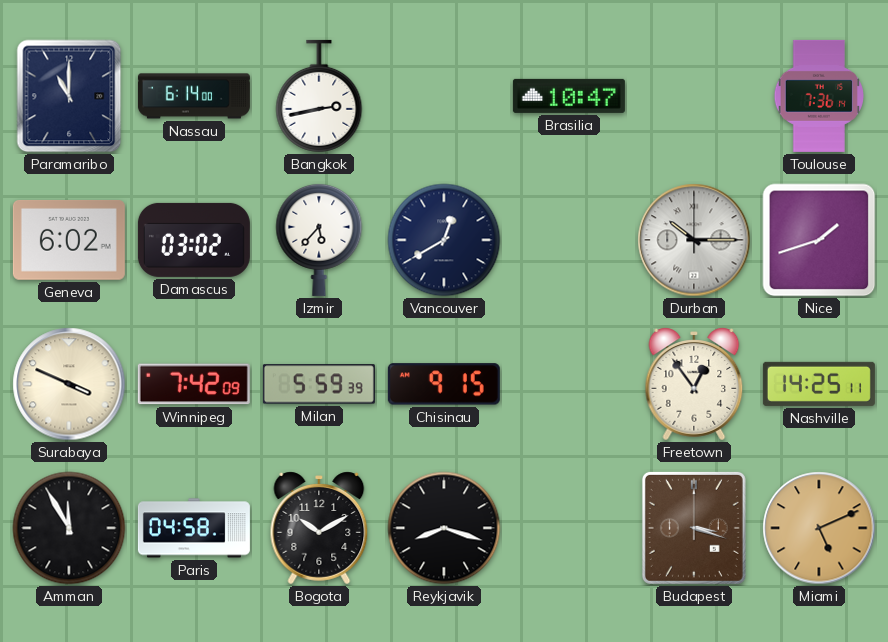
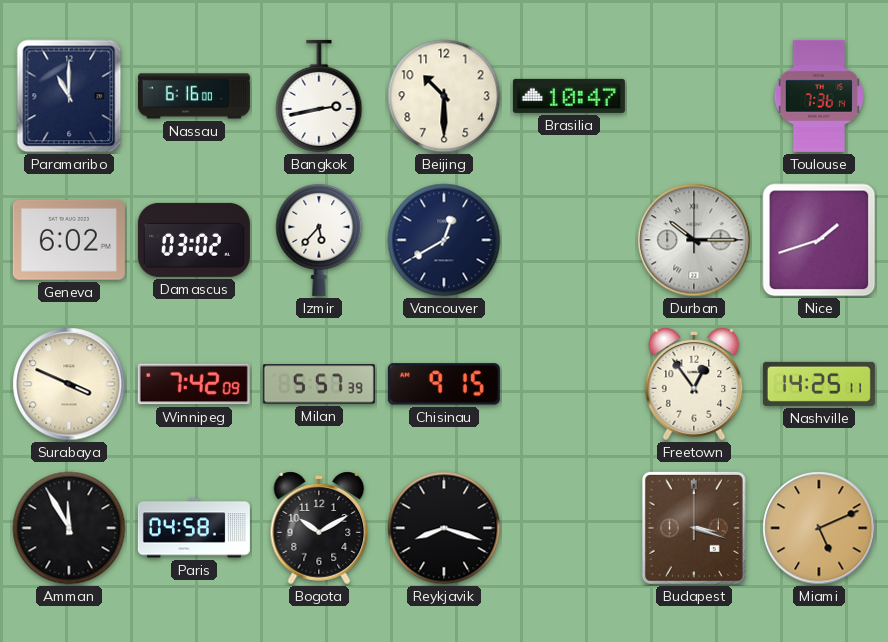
Nassau: 6:14 -> 6:16 (194, 96)
Beijing: none -> 10:30 (444, 96)
Milan: 5:59 -> 5:57 (319, 384)
